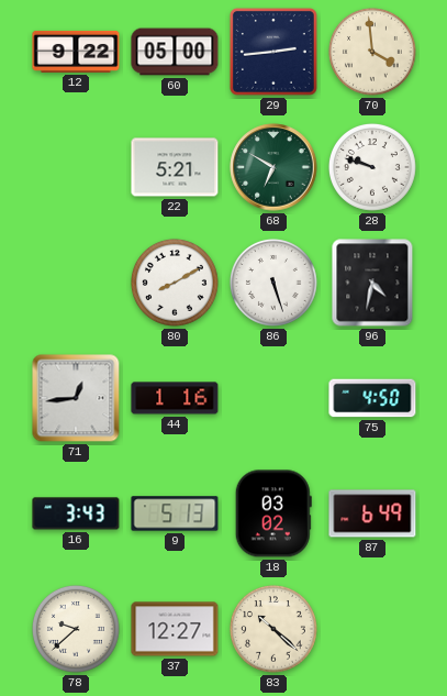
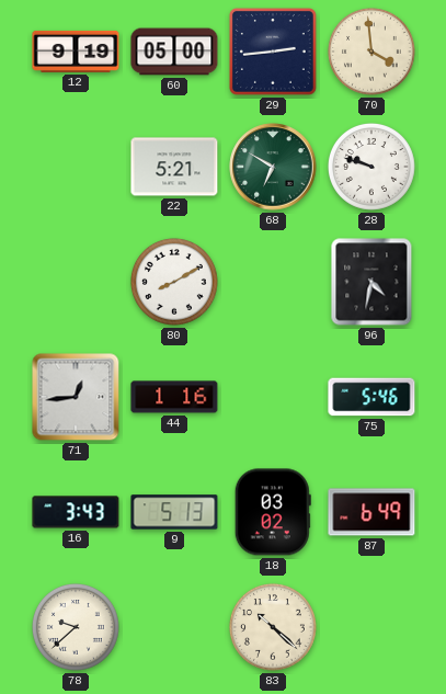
12: 9:22 -> 9:19 (76, 52)
86: 5:27 -> none (273, 283)
75: 4:50 -> 5:46 (371, 397)
37: 12:27 -> none (175, 629)
